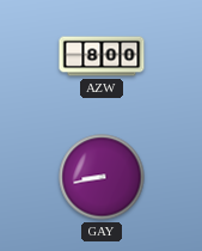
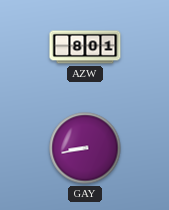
AZW: 8:00 -> 8:01 (85, 47)
